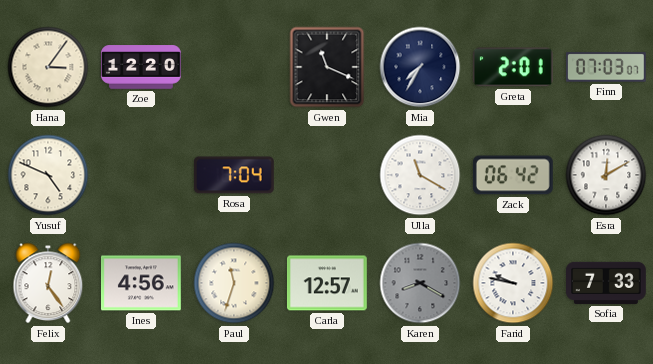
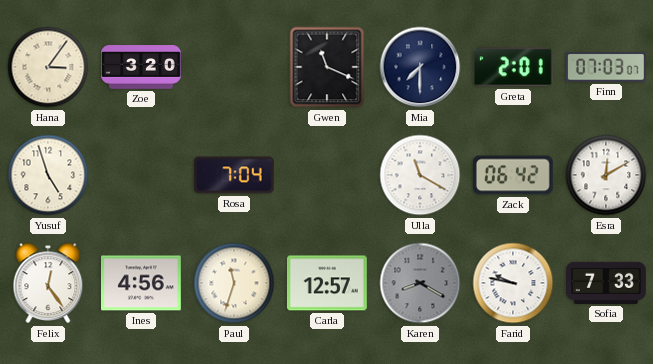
Zoe: 12:20 -> 3:20 (142, 67)
Mia: 7:35 -> 7:30 (420, 67)
Yusuf: 4:49 -> 4:57 (48, 175)
